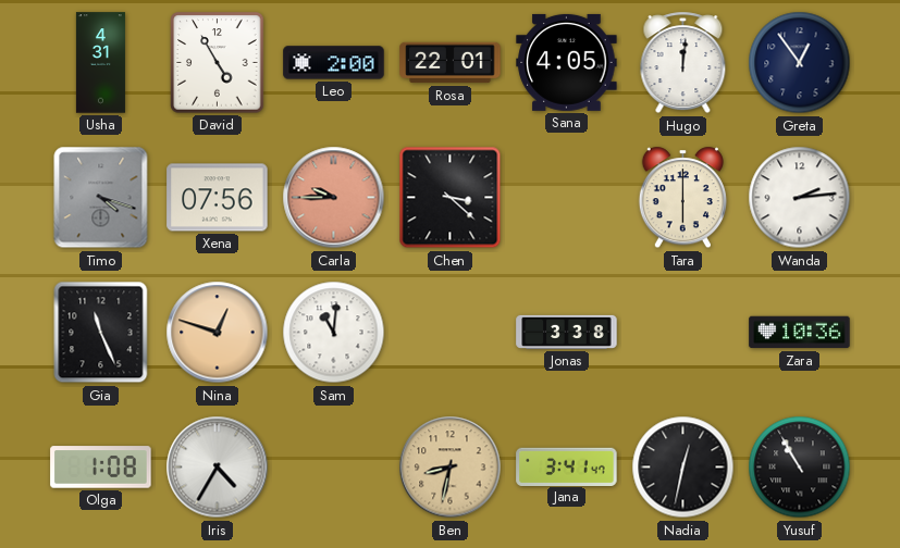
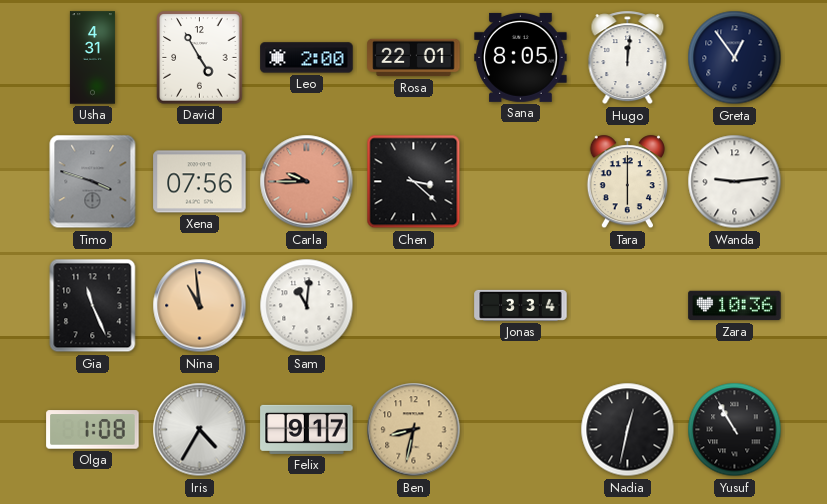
Sana: 4:05 -> 8:05 (521, 57)
Timo: 4:18 -> 3:48 (93, 182)
Wanda: 2:14 -> 9:14 (735, 182)
Nina: 12:48 -> 10:59 (200, 306)
Jonas: 3:38 -> 3:34 (521, 305)
Felix: none -> 9:17 (307, 429)
Jana: 3:41 -> none (567, 466)
